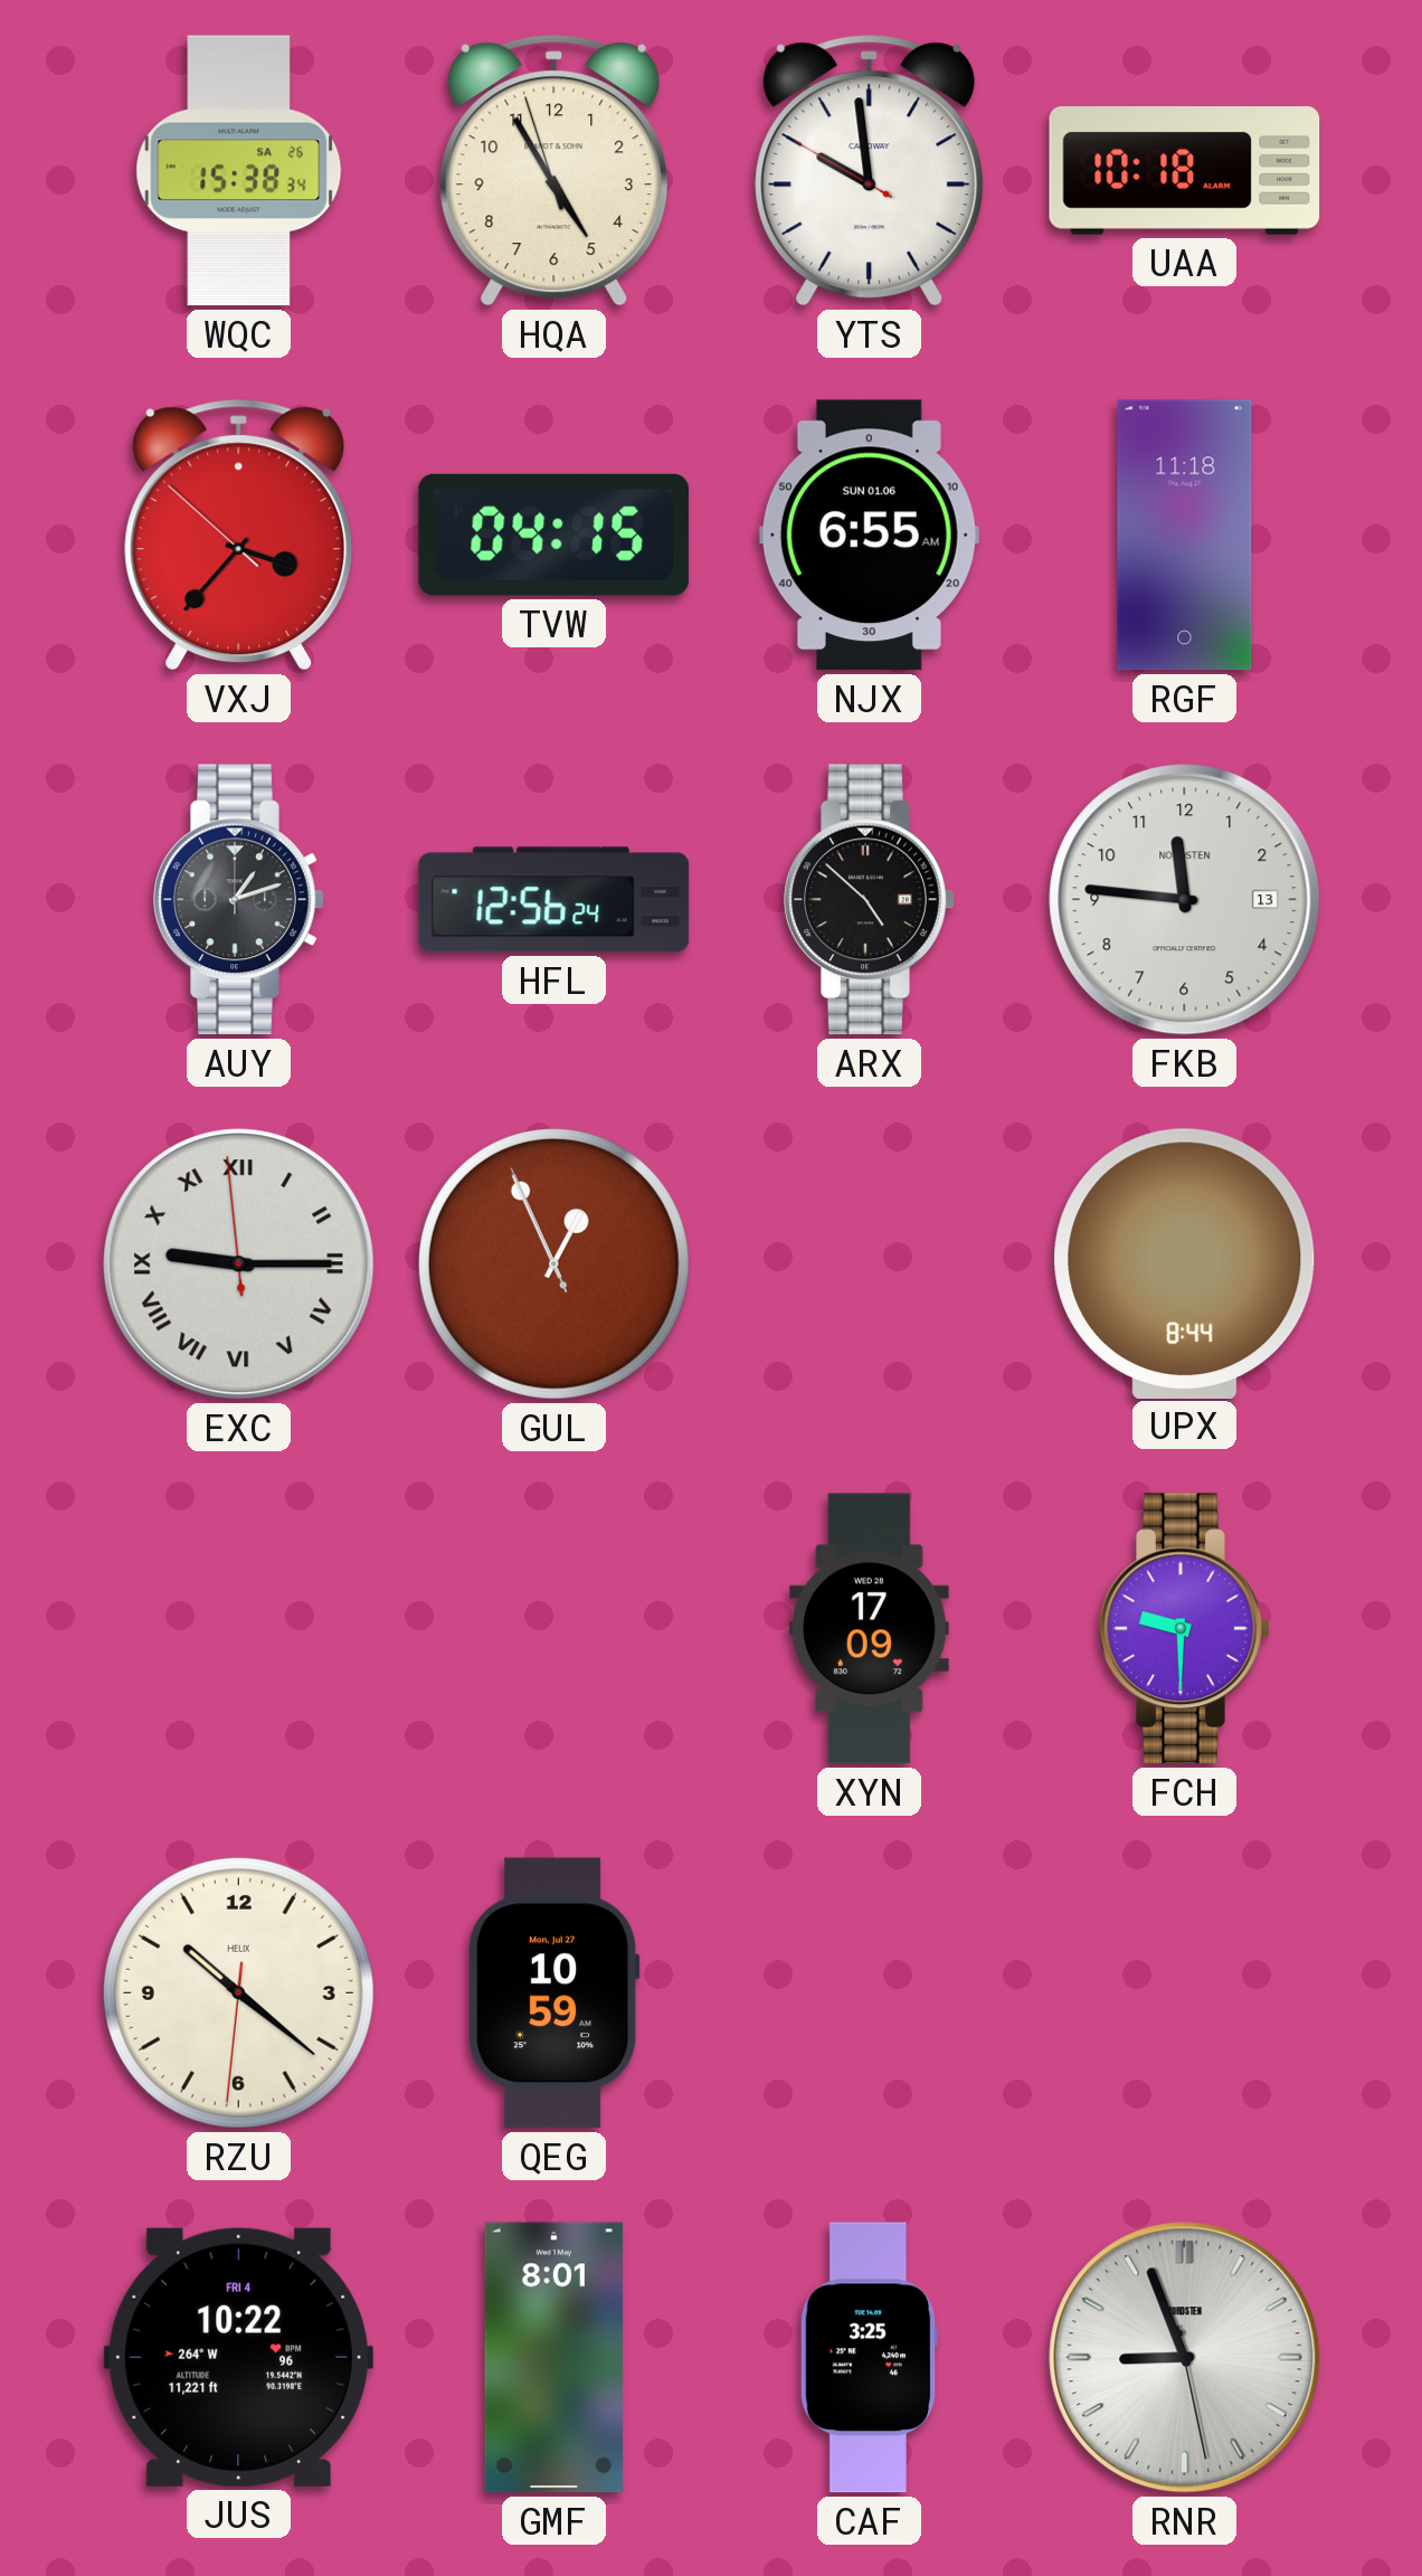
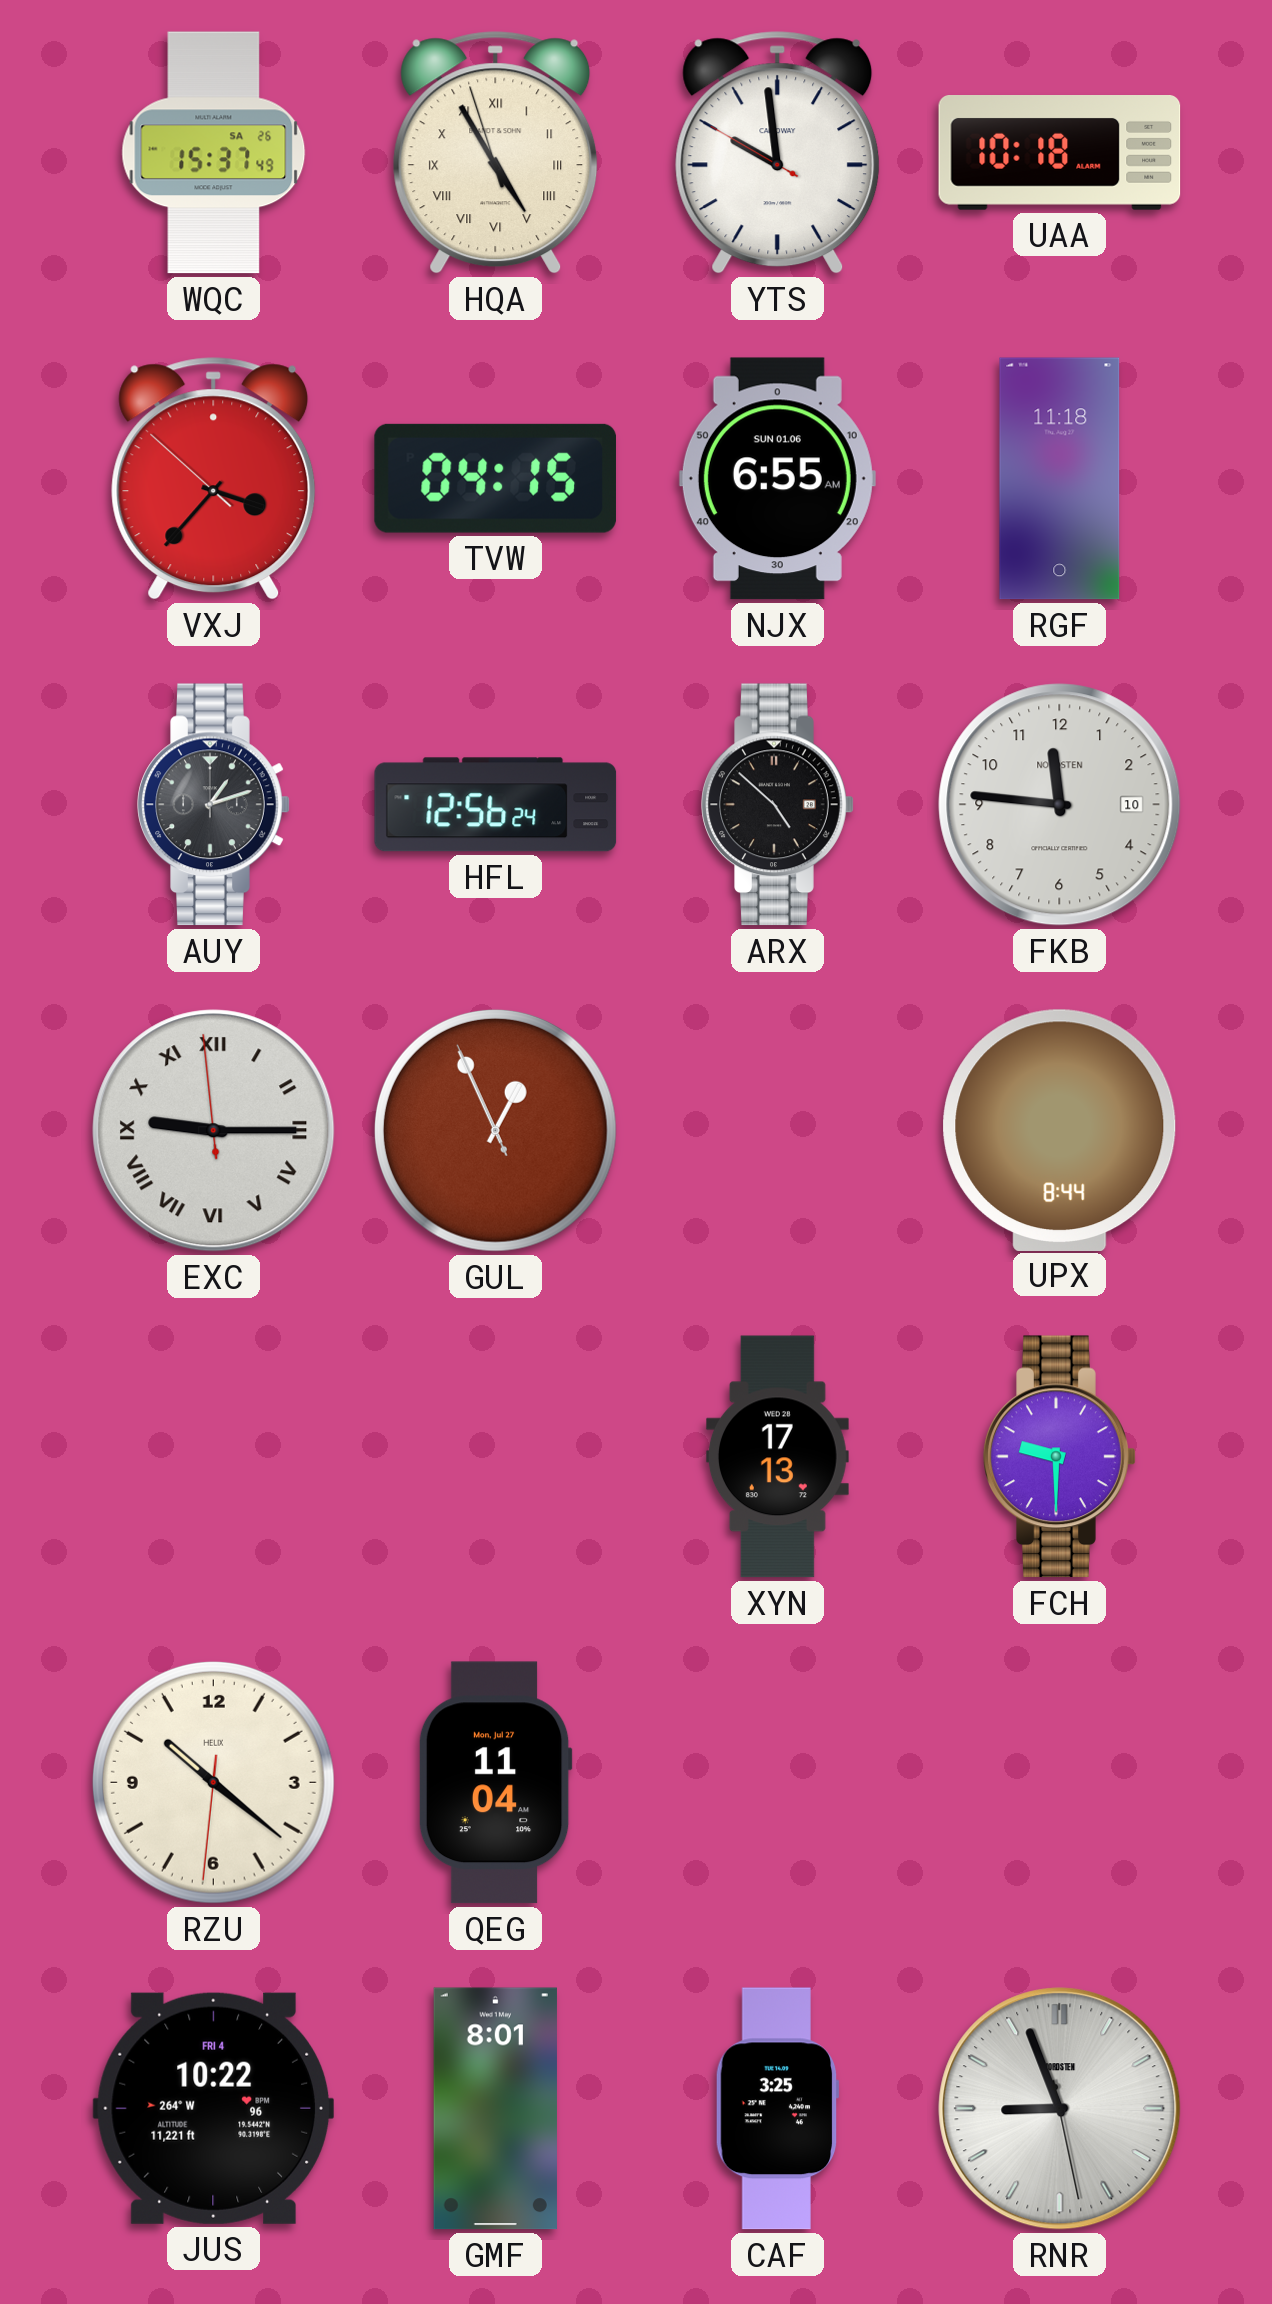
WQC: 15:38 -> 15:37 (214, 153)
HQA numerals: Arabic -> Roman (496, 153)
FKB date: 13 -> 10 (1060, 805)
XYN: 17:09 -> 17:13 (777, 1457)
QEG: 10:59 -> 11:04 (495, 1783)
